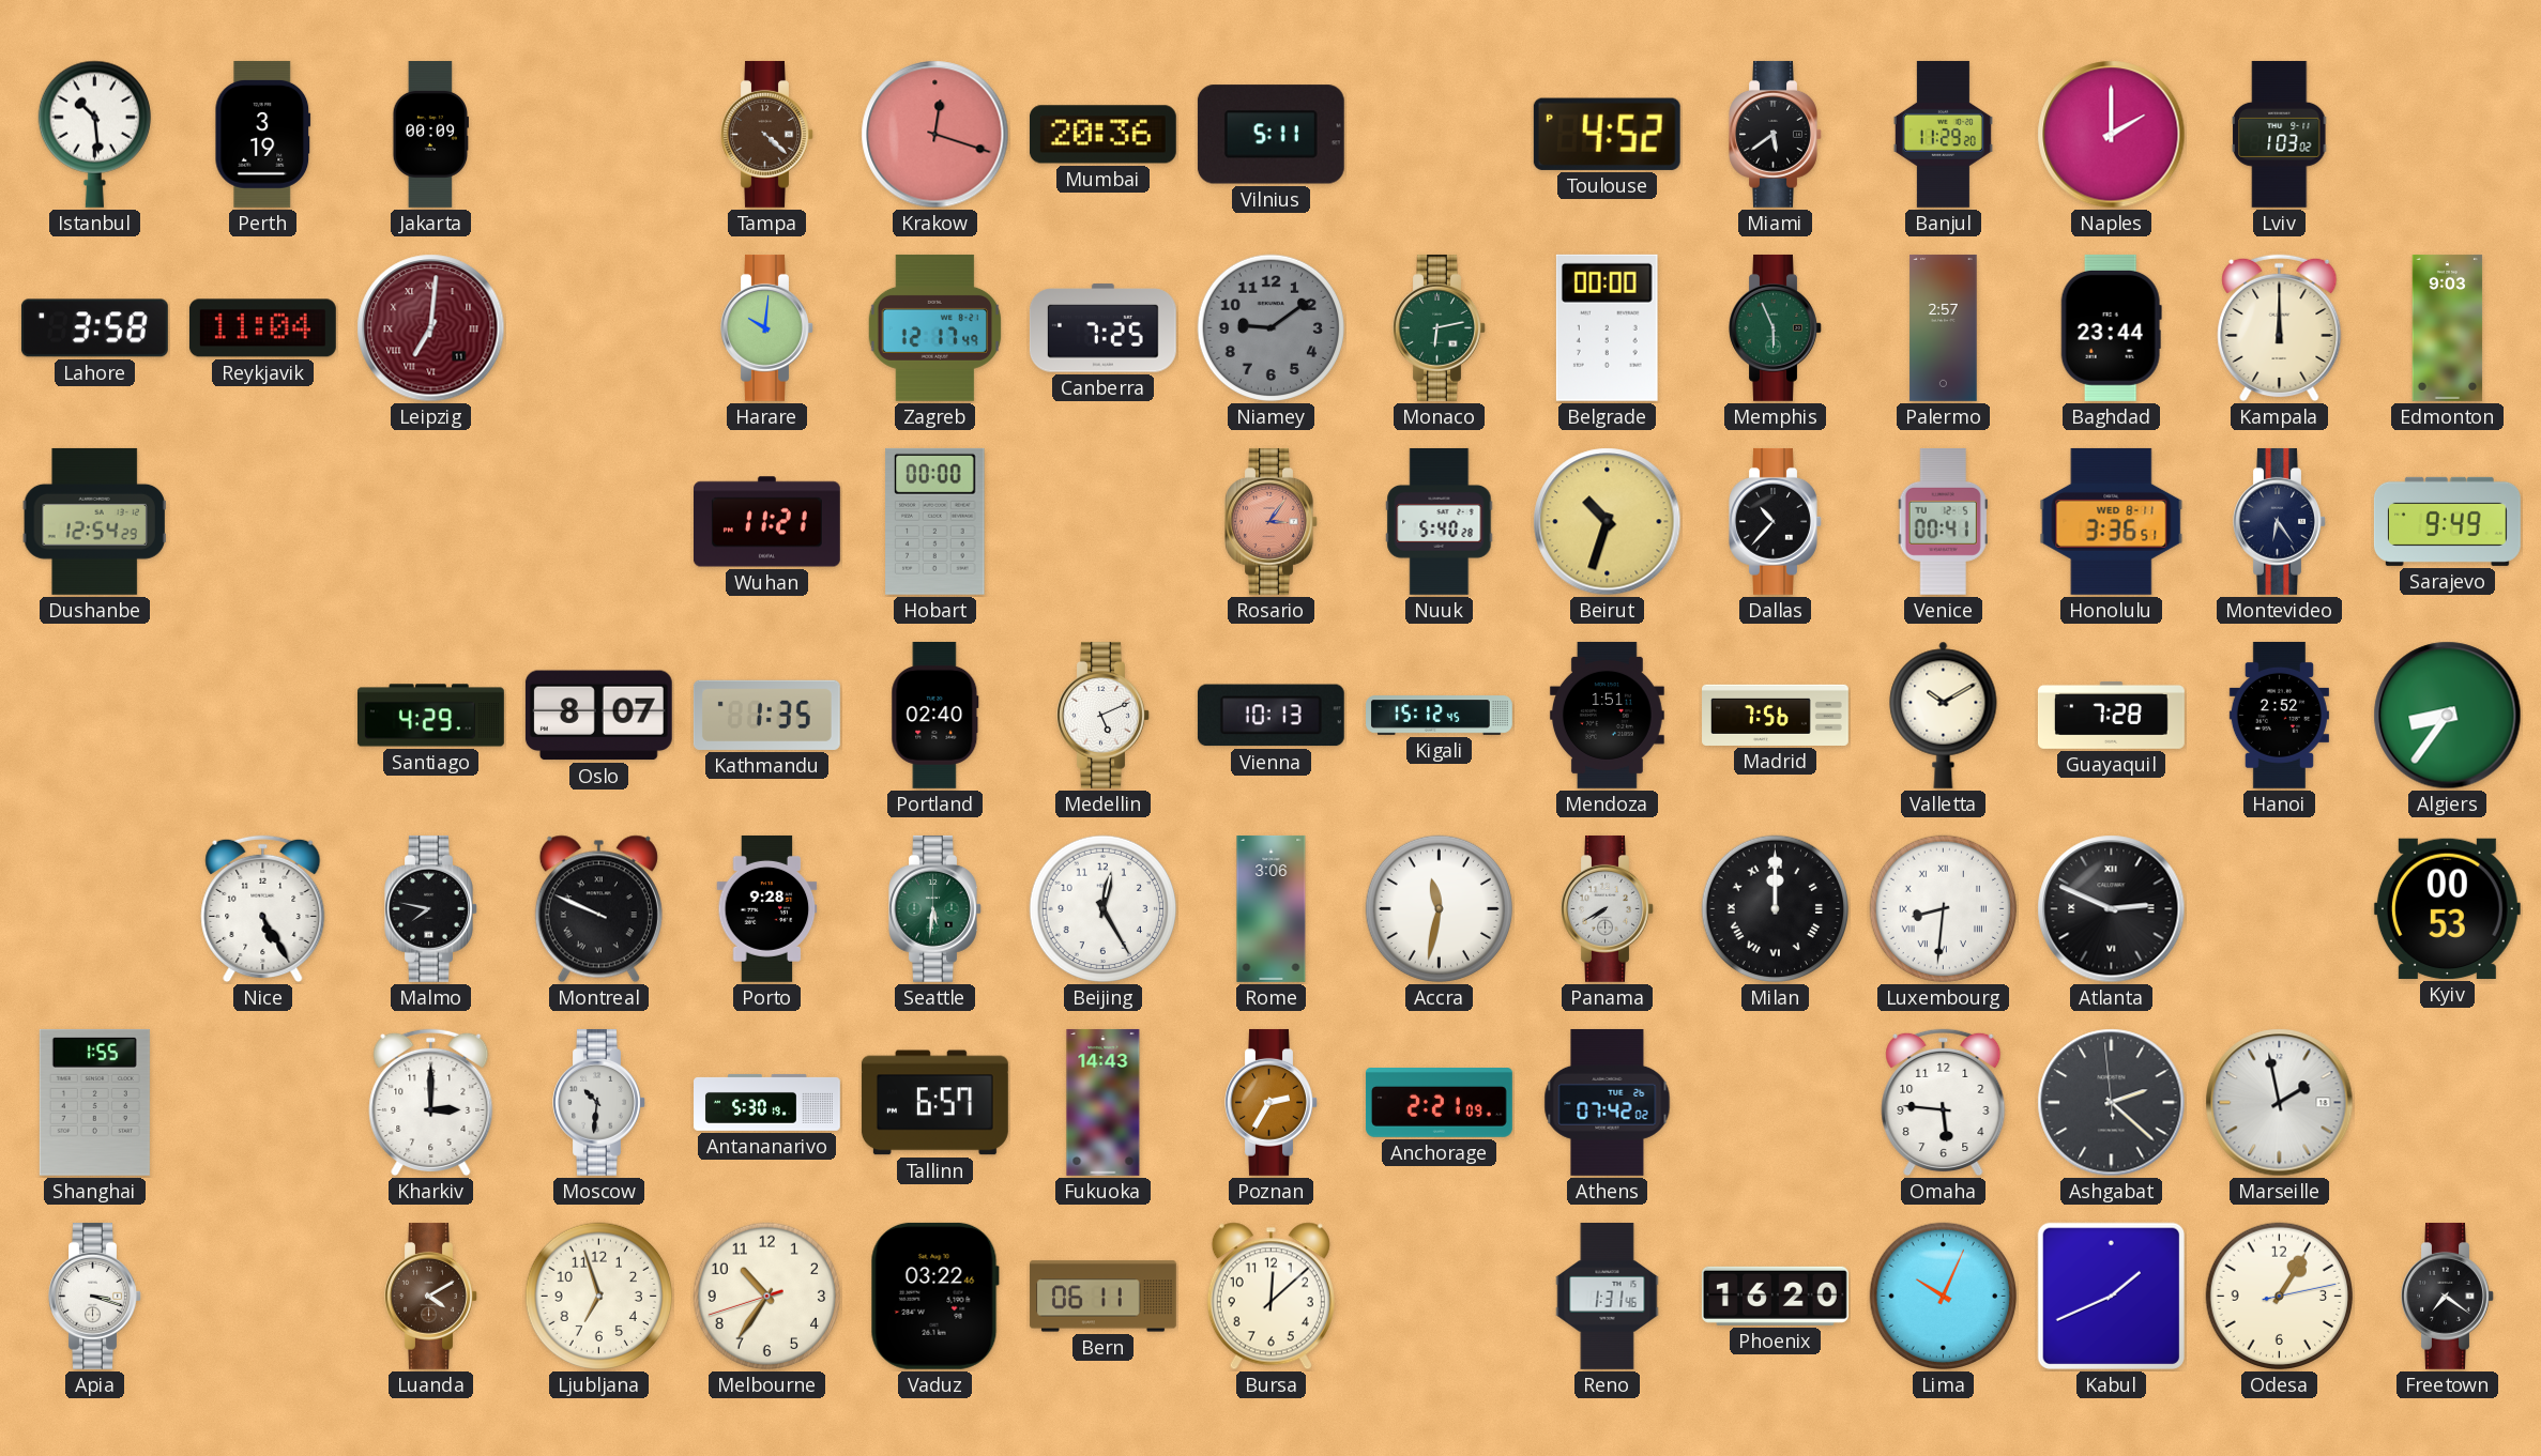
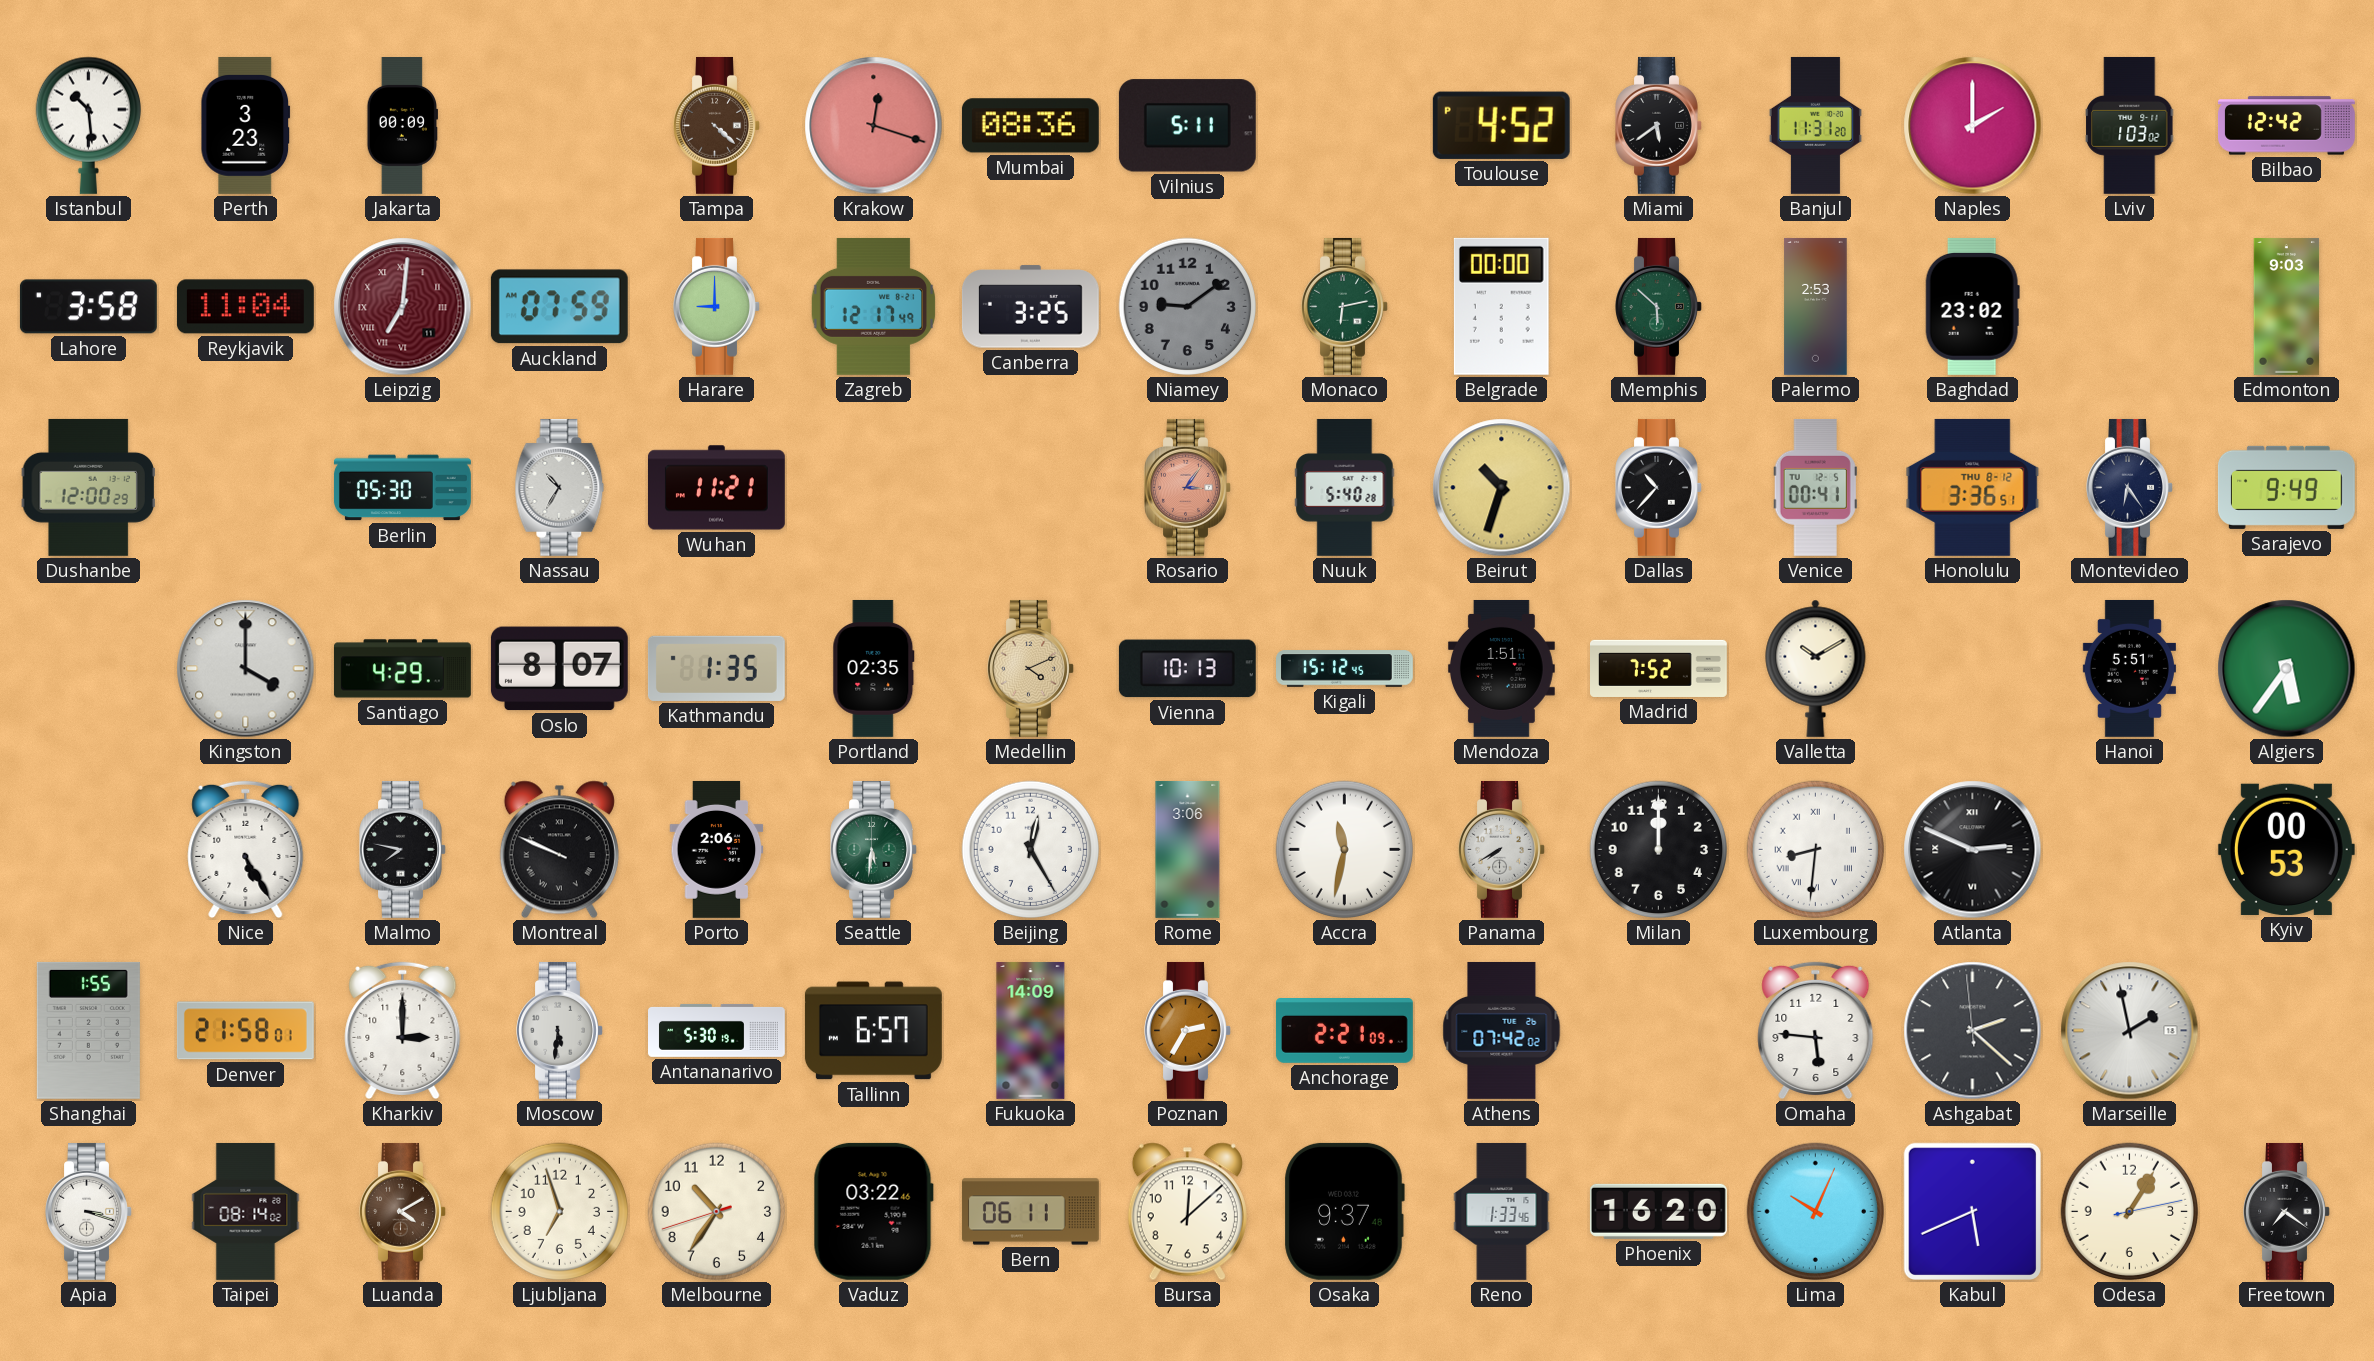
Perth: 3:19 -> 3:23 (246, 125)
Mumbai: 20:36 -> 08:36 (1030, 126)
Banjul: 11:29 -> 11:31 (1815, 125)
Bilbao: none -> 12:42 (2286, 126)
Auckland: none -> 07:59 (559, 307)
Harare: 10:01 -> 9:00 (717, 306)
Canberra: 7:25 -> 3:25 (1030, 307)
Memphis: 5:56 -> 5:52 (1659, 306)
Palermo: 2:57 -> 2:53 (1816, 307)
Baghdad: 23:44 -> 23:02 (1972, 306)
Kampala: 12:00 -> none (2280, 328)
Dushanbe: 12:54 -> 12:00 (88, 487)
Berlin: none -> 05:30 (403, 488)
Nassau: none -> 10:35 (560, 487)
Hobart: 00:00 -> none (935, 521)
Honolulu date: WED 8-11 -> THU 8-12 (1973, 487)
Kingston: none -> 4:00 (246, 669)
Portland: 02:40 -> 02:35 (874, 668)
Medellin: 5:11 -> 4:11 (1031, 668)
Medellin dial: white -> champagne (1031, 668)
Madrid: 7:56 -> 7:52 (1659, 668)
Guayaquil: 7:28 -> none (2112, 715)
Hanoi: 2:52 -> 5:51 (2129, 668)
Algiers: 8:36 -> 5:36 (2287, 669)
Porto: 9:28 -> 2:06 (717, 849)
Milan numerals: Roman -> Arabic (1659, 850)
Denver: none -> 21:58 (245, 1031)
Moscow: 10:31 -> 5:31 (560, 1030)
Fukuoka: 14:43 -> 14:09 (1031, 1030)
Taipei: none -> 08:14 (246, 1211)
Osaka: none -> 9:37 (1344, 1211)
Reno: 1:31 -> 1:33 (1502, 1212)
Kabul: 1:41 -> 5:41 (1972, 1211)
